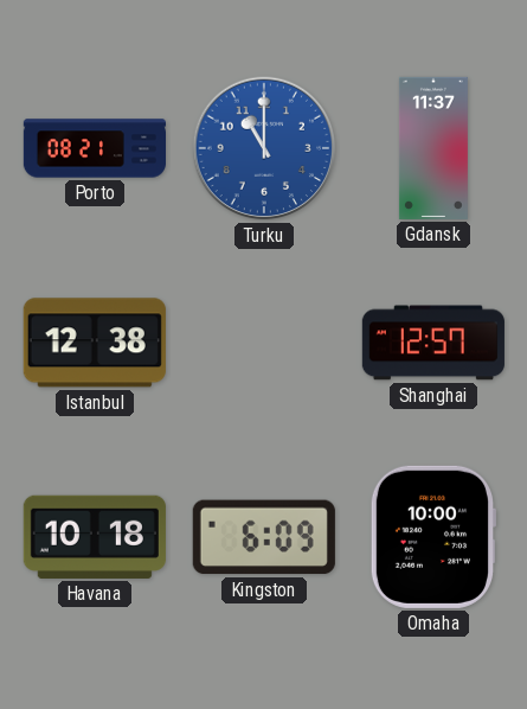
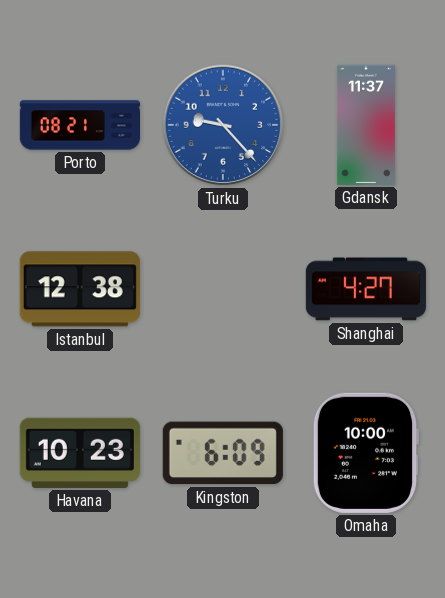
Turku: 11:00 -> 9:23 (223, 125)
Shanghai: 12:57 -> 4:27 (366, 289)
Havana: 10:18 -> 10:23 (80, 453)
